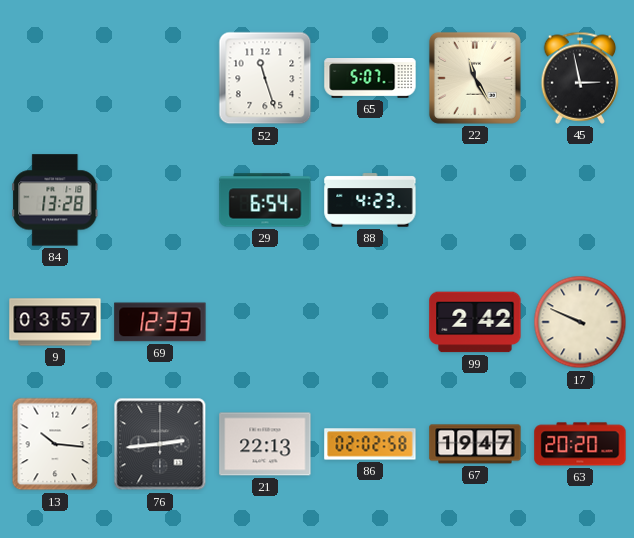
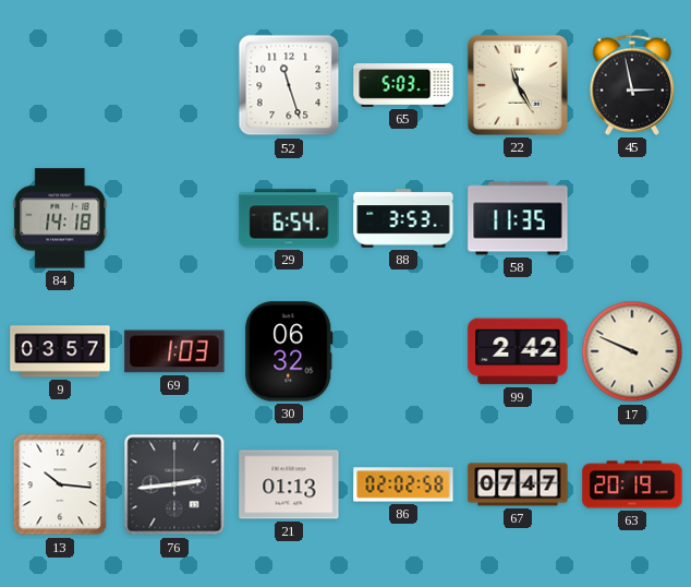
65: 5:07 -> 5:03 (403, 85)
84: 13:28 -> 14:18 (60, 218)
88: 4:23 -> 3:53 (403, 218)
58: none -> 11:35 (518, 218)
69: 12:33 -> 1:03 (174, 351)
30: none -> 06:32 (289, 351)
21: 22:13 -> 01:13 (289, 484)
67: 19:47 -> 07:47 (518, 484)
63: 20:20 -> 20:19 (632, 484)
